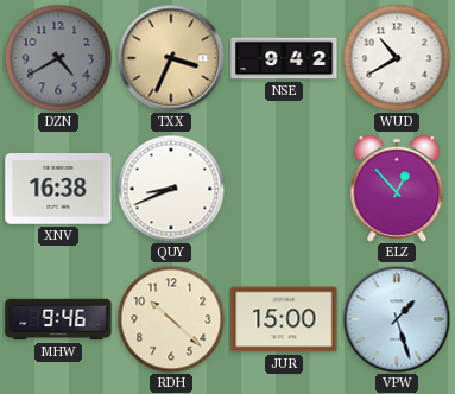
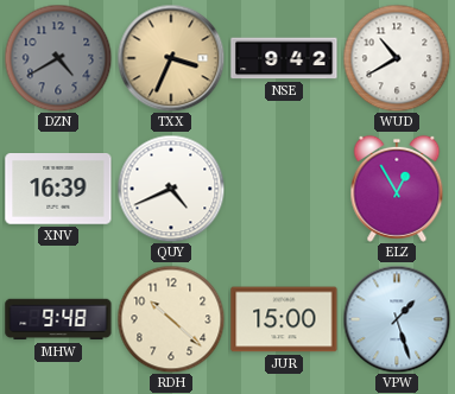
XNV: 16:38 -> 16:39 (58, 190)
QUY: 8:41 -> 4:41 (171, 189)
ELZ: 12:53 -> 12:55 (397, 189)
MHW: 9:46 -> 9:48 (58, 319)
